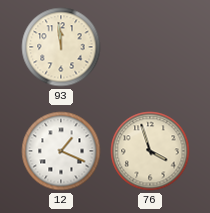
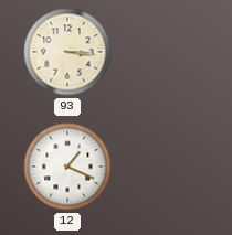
93: 11:59 -> 3:16 (67, 52)
76: 3:57 -> none (150, 151)
